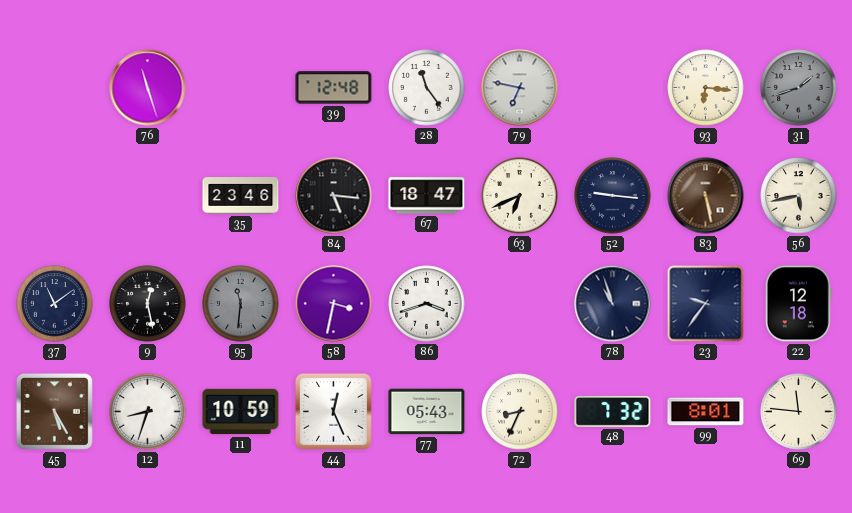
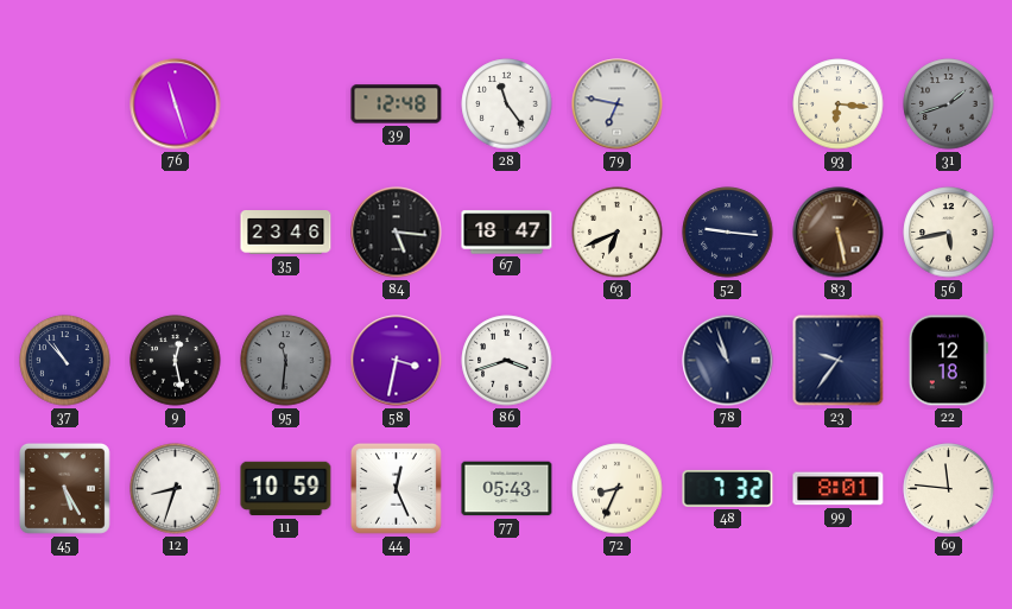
37: 11:09 -> 10:53 (65, 361)
